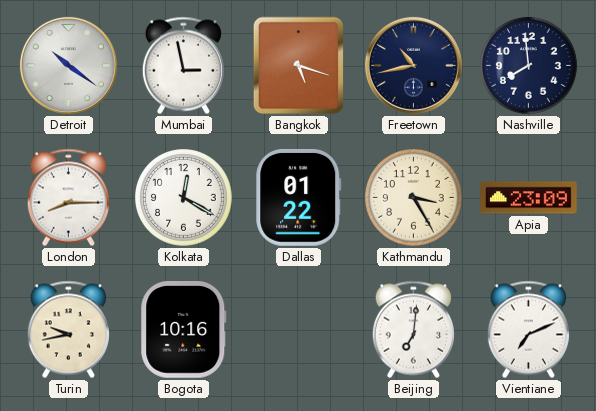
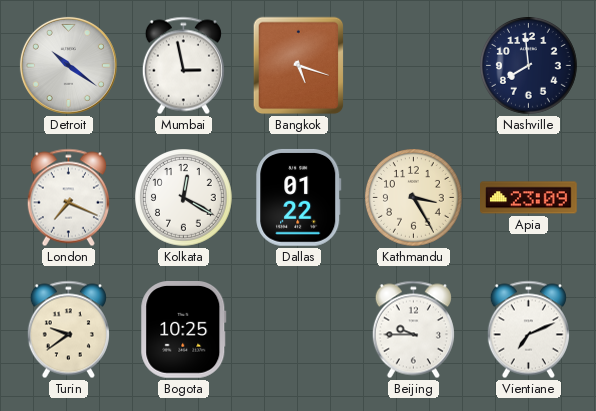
Freetown: 10:43 -> none (413, 65)
London: 8:15 -> 7:19 (68, 198)
Turin: 9:43 -> 9:39 (68, 330)
Bogota: 10:16 -> 10:25 (184, 330)
Beijing: 7:01 -> 9:45 (413, 330)
